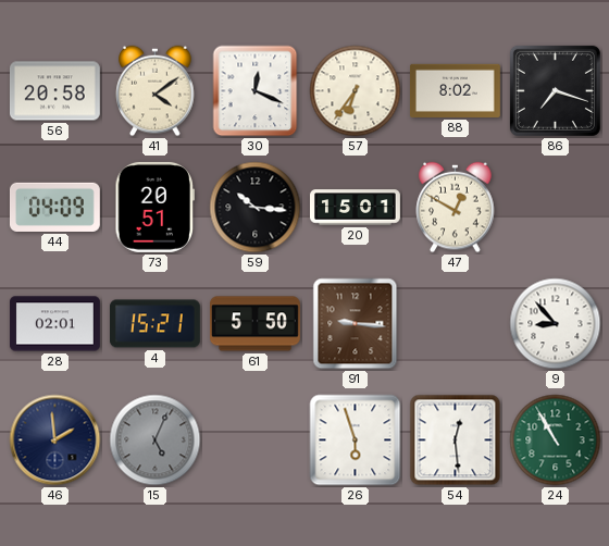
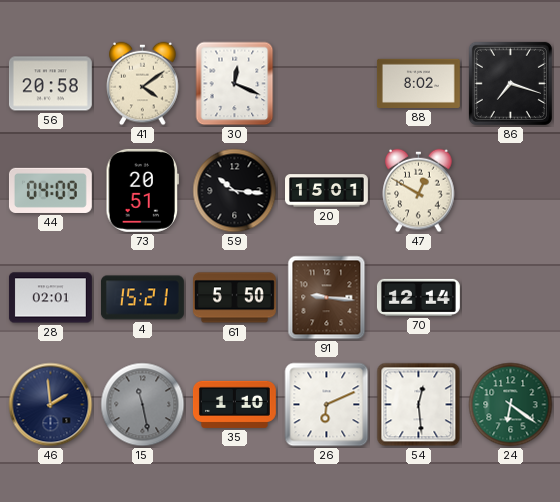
57: 6:36 -> none (356, 91)
70: none -> 12:14 (418, 297)
9: 8:53 -> none (556, 324)
15: 5:04 -> 11:28 (143, 405)
35: none -> 1:10 (235, 404)
26: 5:57 -> 6:11 (327, 405)
24: 10:55 -> 6:21 (511, 405)
